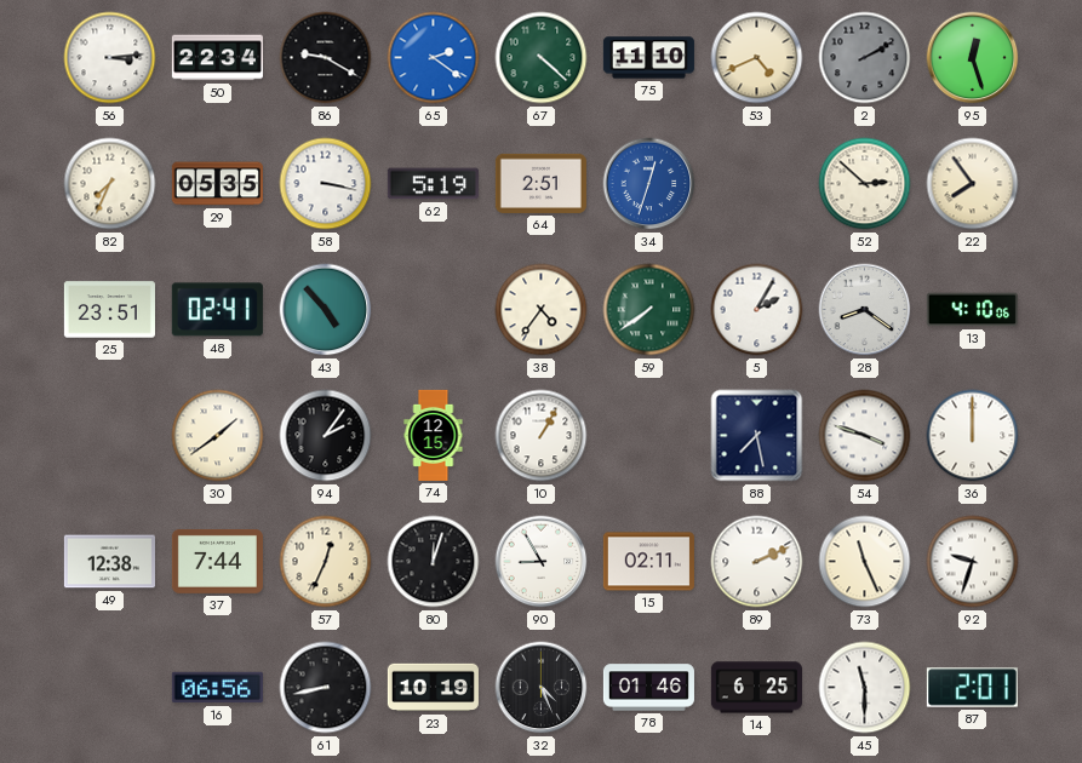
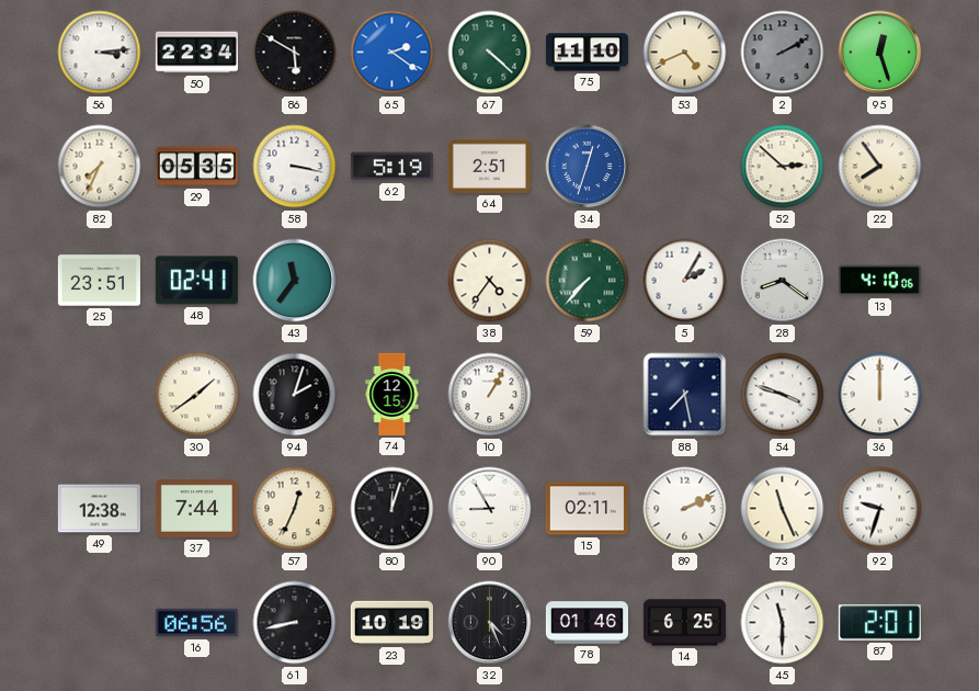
86: 9:20 -> 5:50 (295, 53)
43: 4:53 -> 11:36 (295, 281)
59: 7:39 -> 7:37 (588, 281)
94: 2:06 -> 2:03 (295, 395)
